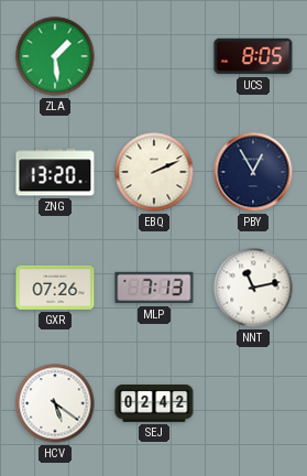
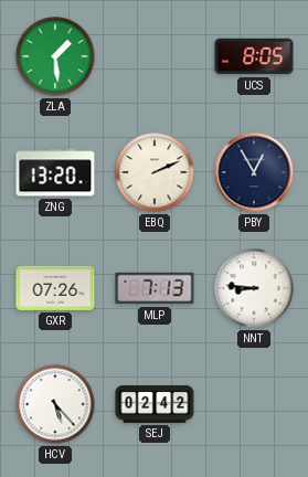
NNT: 11:13 -> 8:46 (254, 288)
HCV: 5:21 -> 5:23 (55, 404)
